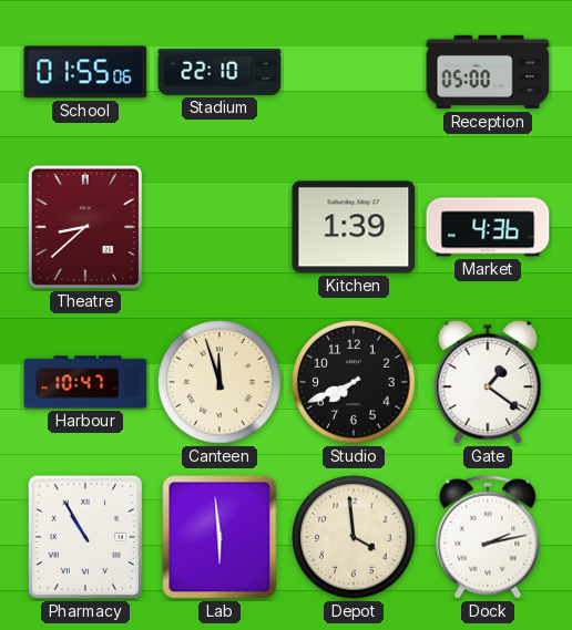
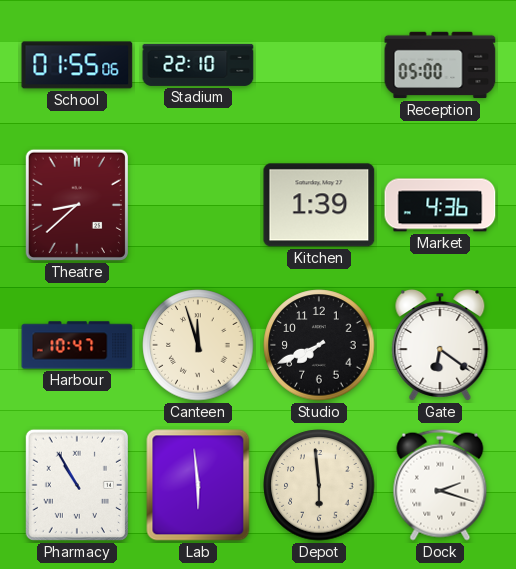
Gate: 1:21 -> 6:21 (440, 346)
Depot: 3:59 -> 5:59 (319, 485)
Dock: 2:13 -> 2:18 (440, 485)
